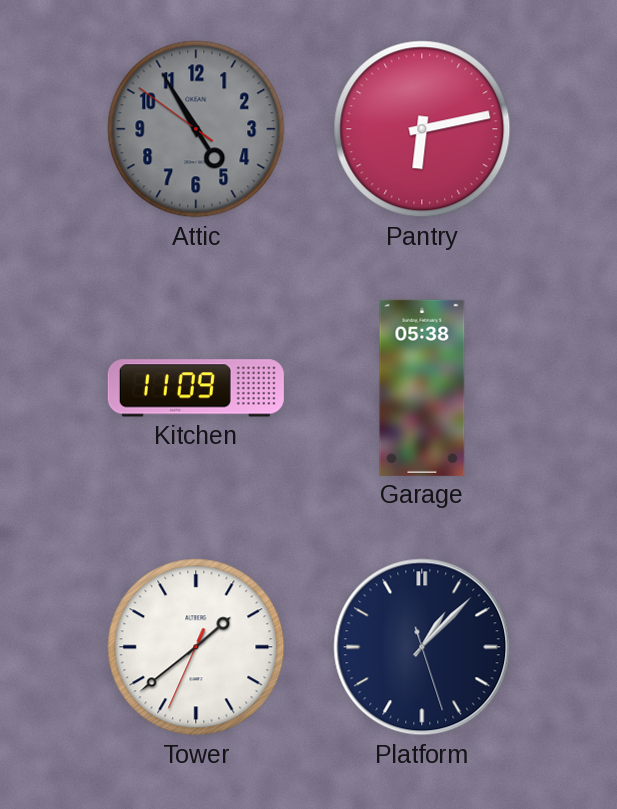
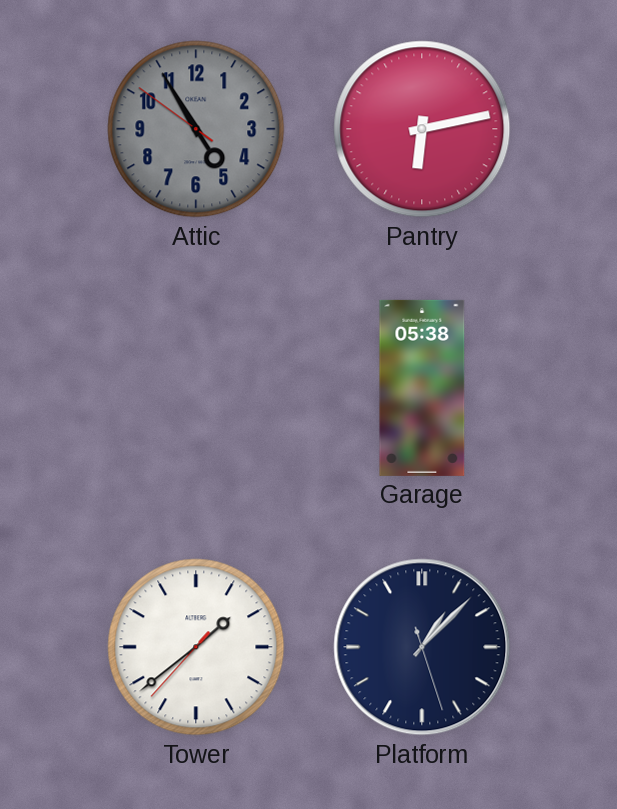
Kitchen: 11:09 -> none (196, 388)
Tower: 1:38:34 -> 1:38:37 (196, 647)
